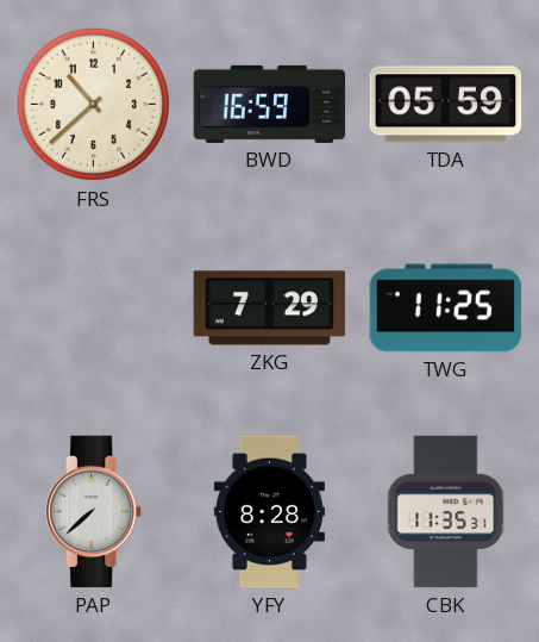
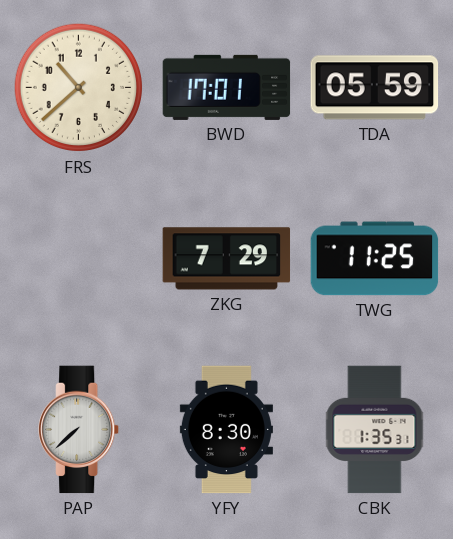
BWD: 16:59 -> 17:01 (227, 87)
YFY: 8:28 -> 8:30 (226, 430)
CBK: 11:35 -> 1:35 (375, 430)
